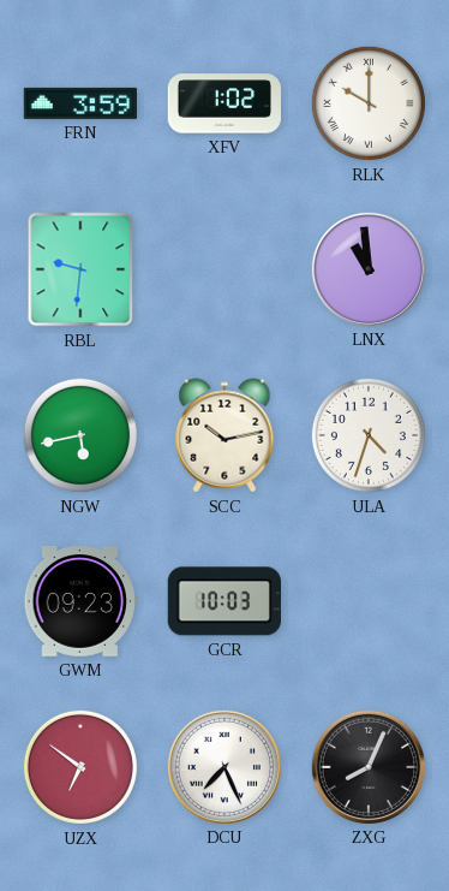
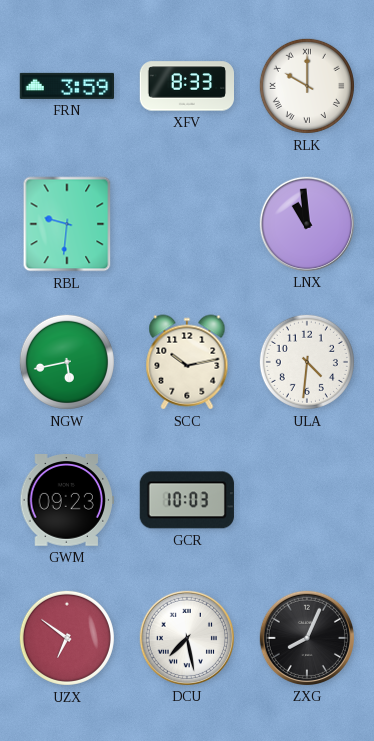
XFV: 1:02 -> 8:33 (186, 86)
ULA: 4:33 -> 4:31 (307, 362)
DCU: 7:26 -> 7:28 (186, 637)
